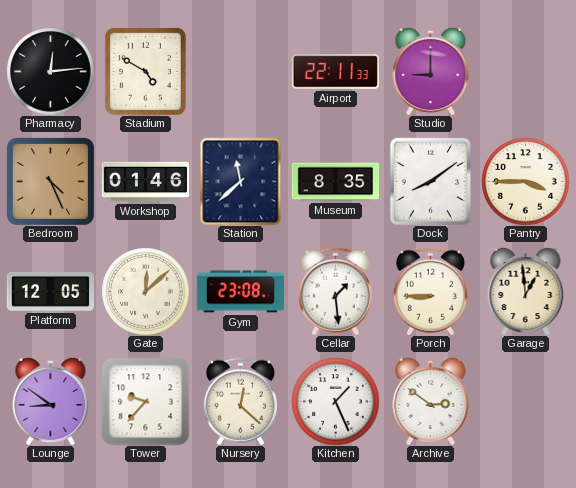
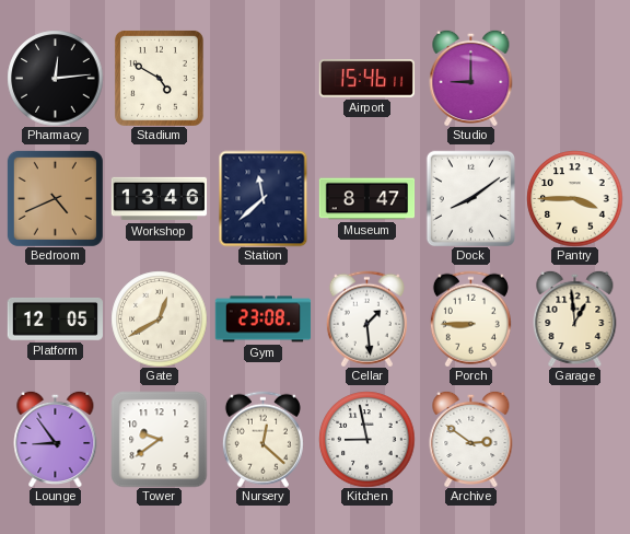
Airport: 22:11 -> 15:46 (366, 79)
Bedroom: 4:26 -> 4:41 (55, 198)
Workshop: 01:46 -> 13:46 (159, 199)
Museum: 8:35 -> 8:47 (366, 199)
Gate: 12:08 -> 12:40 (159, 318)
Lounge: 8:51 -> 8:54 (56, 439)
Tower: 9:37 -> 9:39 (159, 439)
Kitchen: 1:26 -> 8:58 (366, 439)
